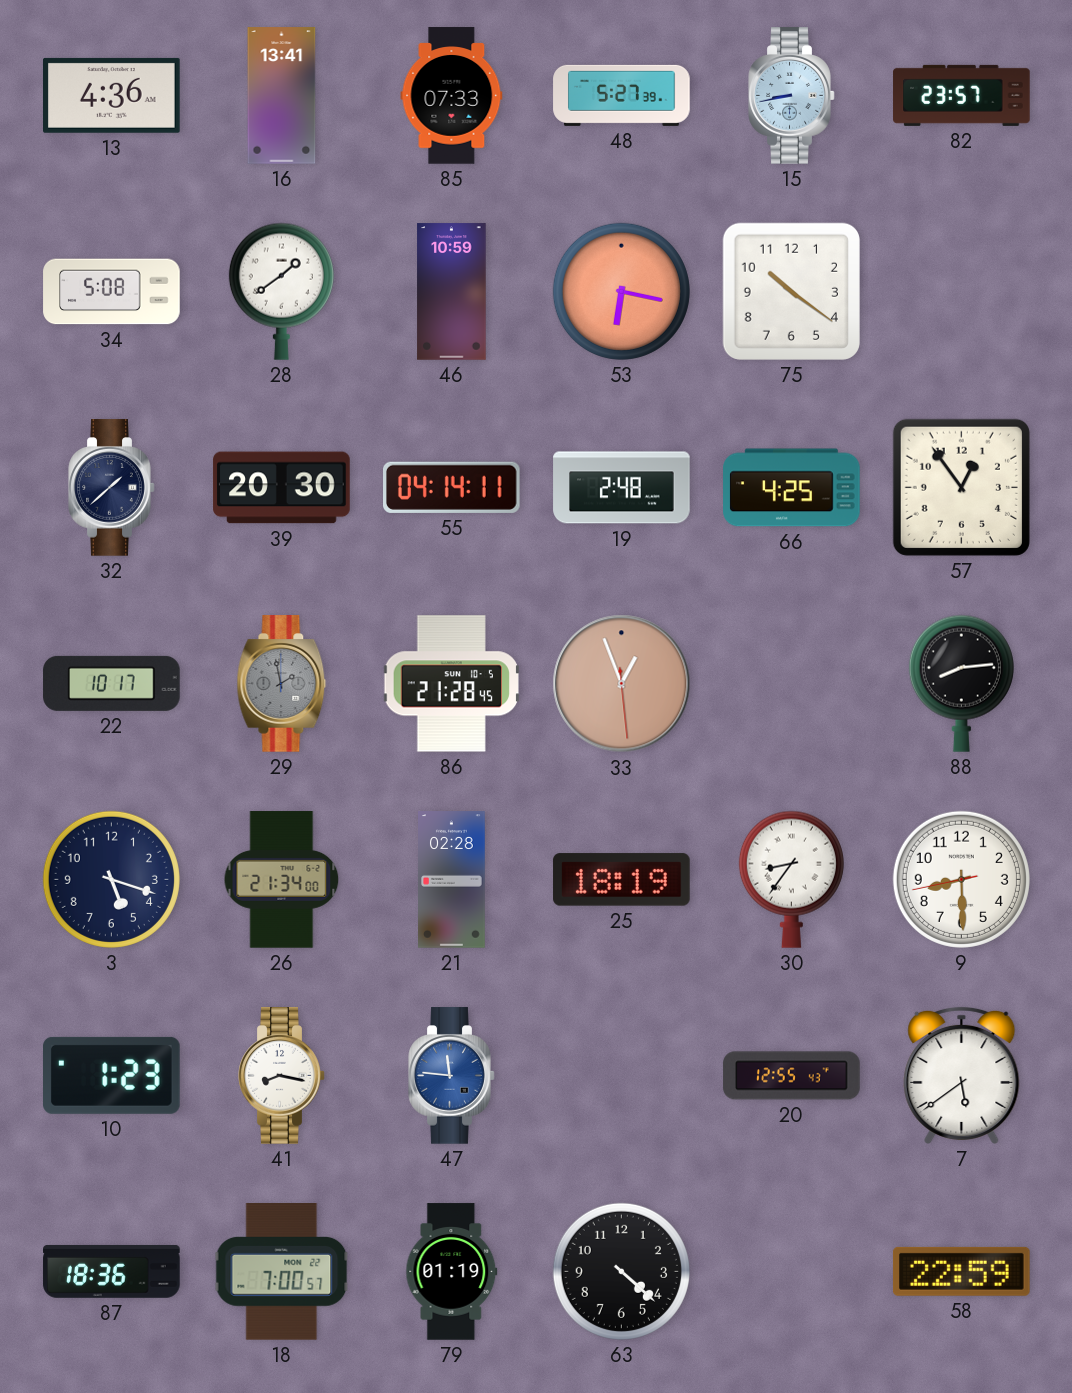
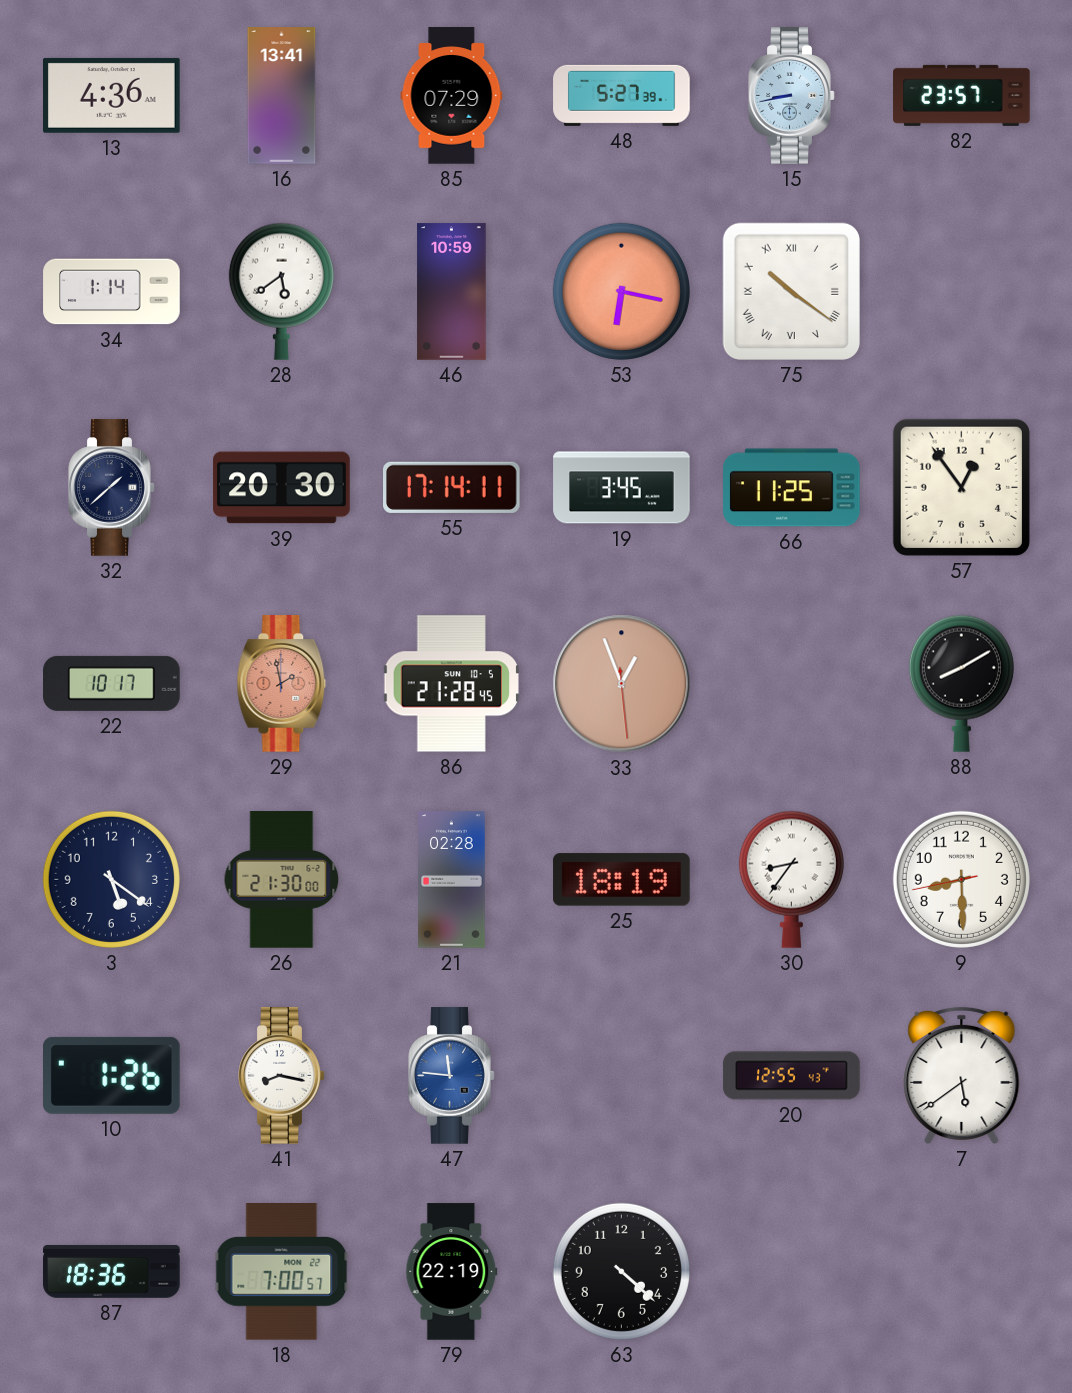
85: 07:33 -> 07:29 (452, 96)
34: 5:08 -> 1:14 (112, 292)
28: 1:39 -> 5:39 (281, 291)
75 numerals: Arabic -> Roman (791, 291)
55: 04:14 -> 17:14 (452, 487)
19: 2:48 -> 3:45 (622, 488)
66: 4:25 -> 11:25 (792, 488)
29 dial: grey -> salmon (282, 684)
88: 8:14 -> 8:10 (961, 683)
3: 5:18 -> 5:21 (111, 879)
26: 21:34 -> 21:30 (282, 880)
10: 1:23 -> 1:26 (112, 1075)
79: 01:19 -> 22:19 (452, 1272)
58: 22:59 -> none (962, 1271)
